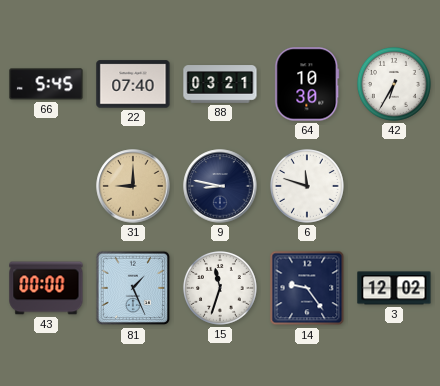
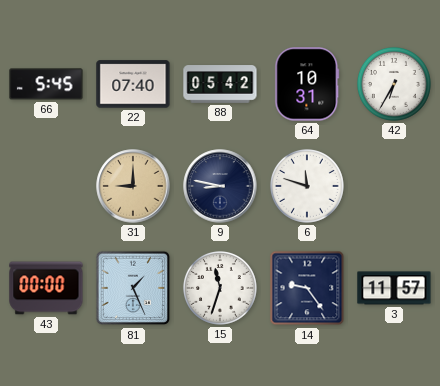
88: 03:21 -> 05:42 (220, 84)
64: 10:30 -> 10:31 (307, 84)
3: 12:02 -> 11:57 (394, 288)
